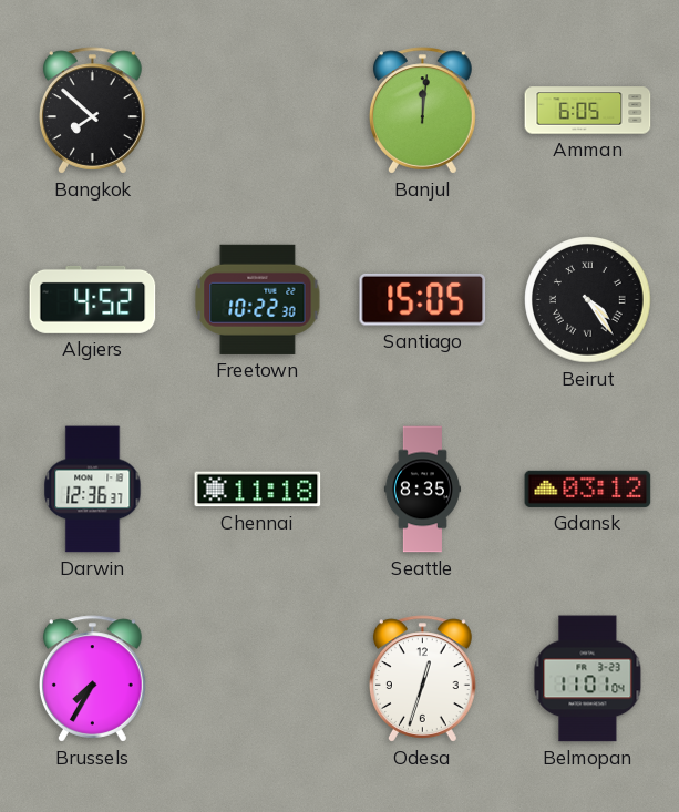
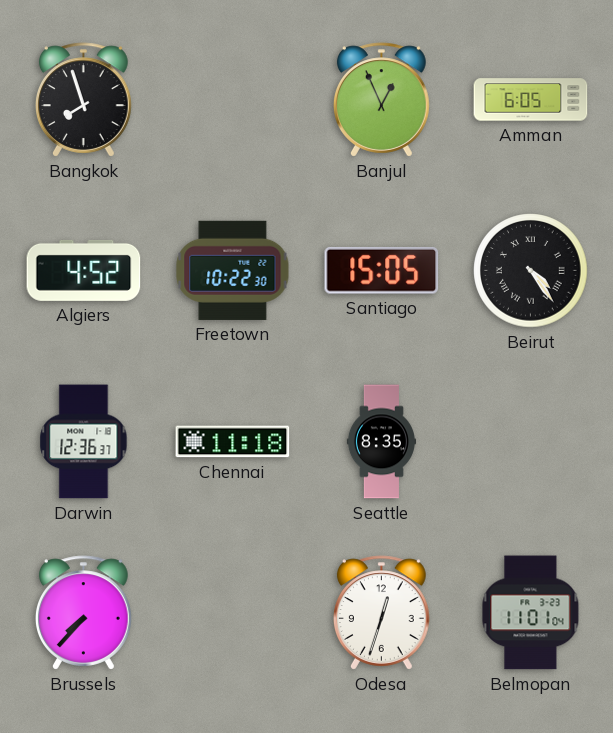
Bangkok: 7:52 -> 7:57 (83, 100)
Banjul: 12:01 -> 12:56 (381, 100)
Gdansk: 03:12 -> none (588, 489)
Brussels: 7:35 -> 7:37 (83, 613)
